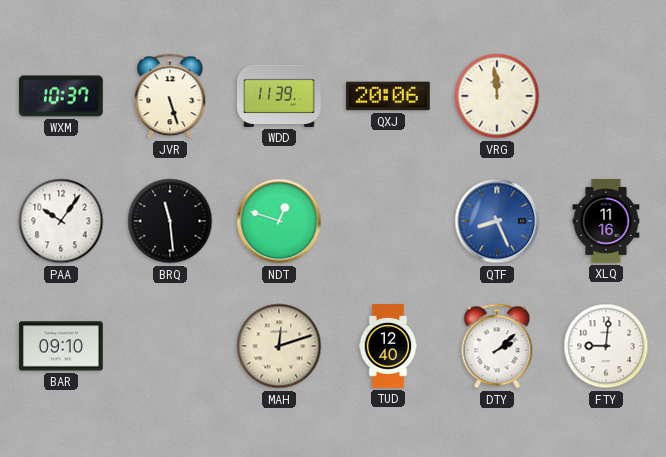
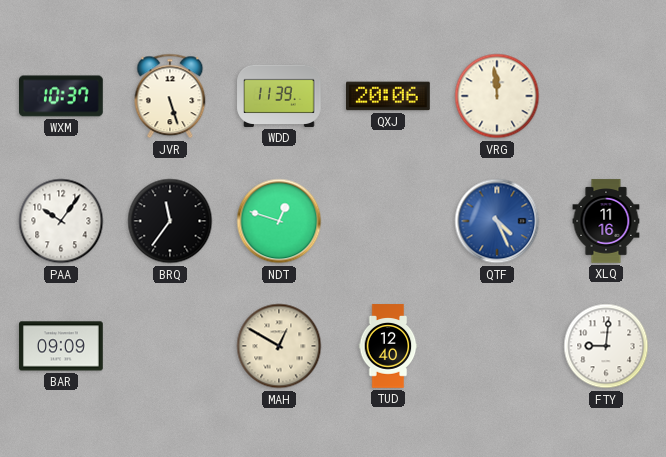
BRQ: 11:29 -> 11:36 (170, 221)
QTF: 8:26 -> 4:26 (497, 221)
BAR: 09:10 -> 09:09 (61, 346)
MAH: 12:12 -> 12:50 (279, 346)
DTY: 2:08 -> none (497, 346)
